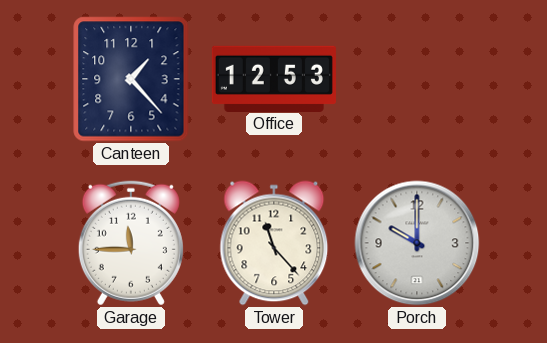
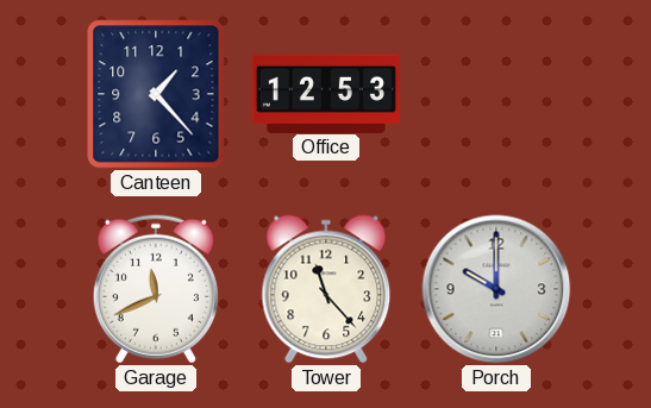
Garage: 11:45 -> 11:41 (156, 289)
